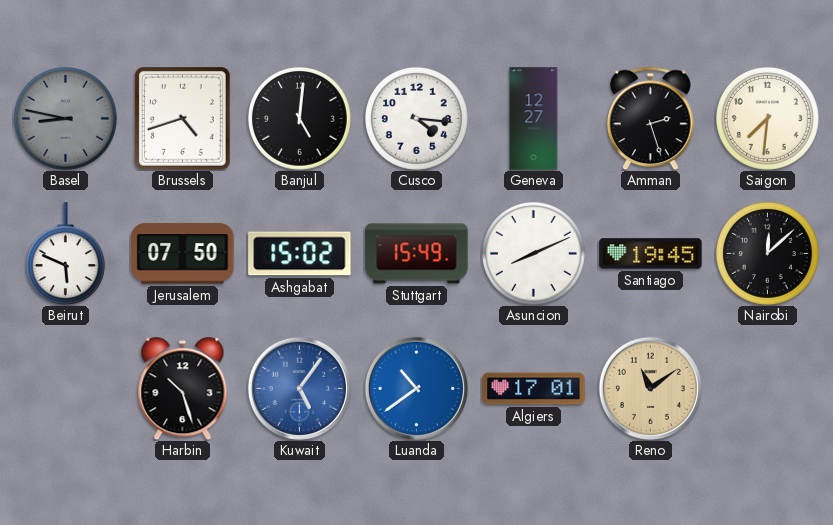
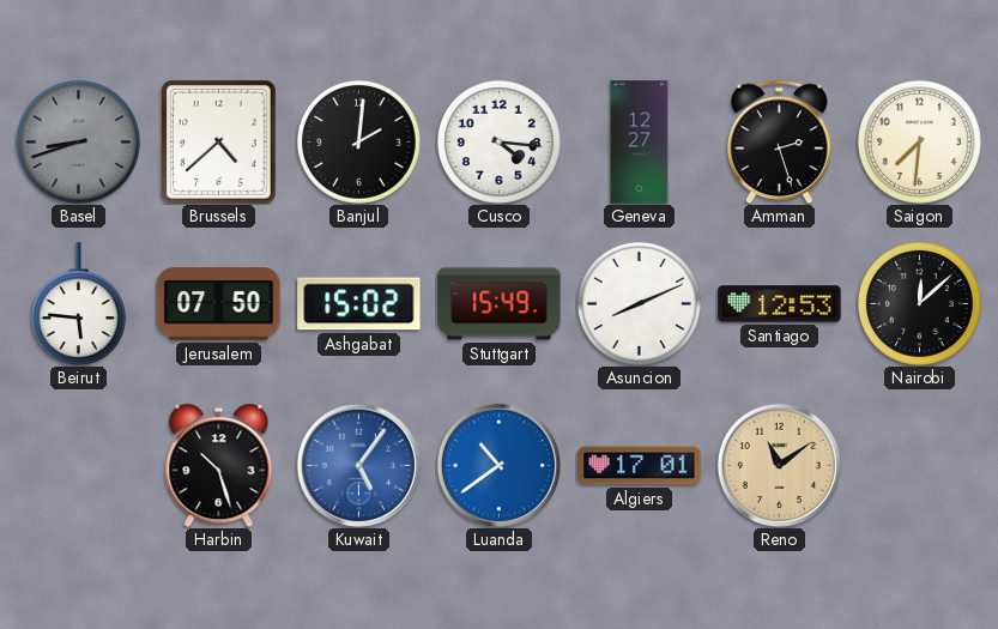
Basel: 8:47 -> 8:42 (78, 141)
Brussels: 4:42 -> 4:38 (219, 143)
Banjul: 5:01 -> 2:01 (358, 141)
Beirut: 5:49 -> 5:46 (78, 303)
Santiago: 19:45 -> 12:53 (780, 304)
